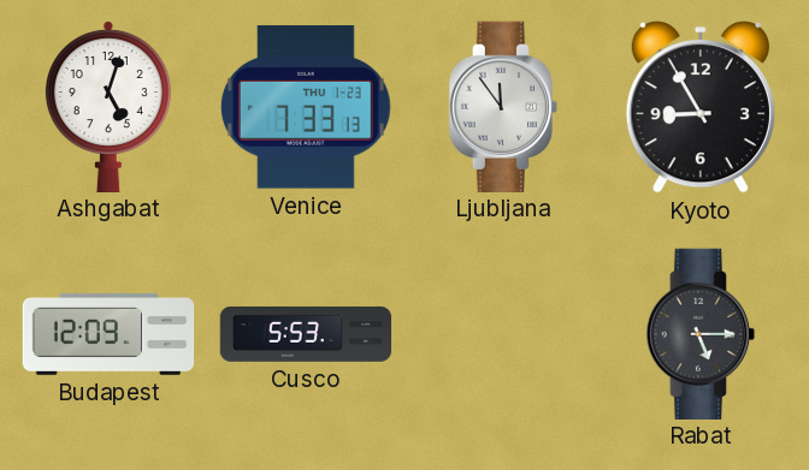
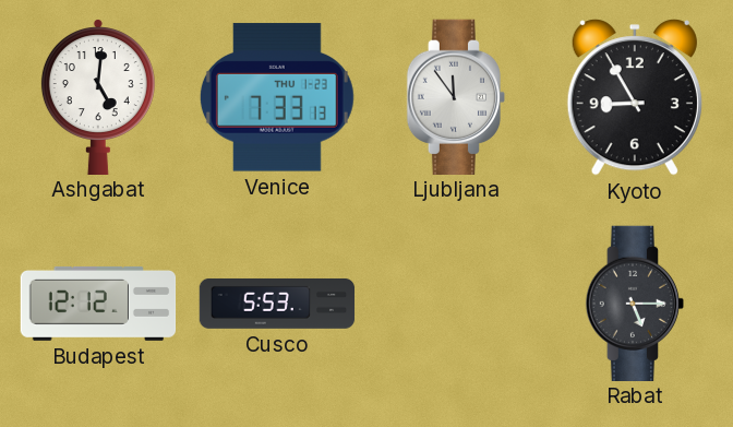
Ashgabat: 5:03 -> 5:01 (98, 96)
Budapest: 12:09 -> 12:12 (98, 304)
